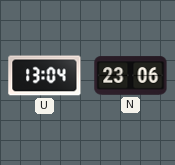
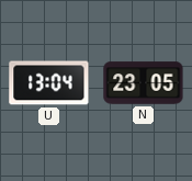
N: 23:06 -> 23:05 (144, 83)
